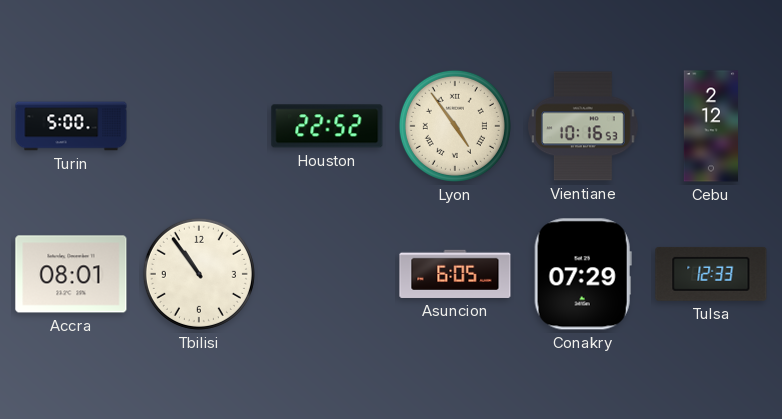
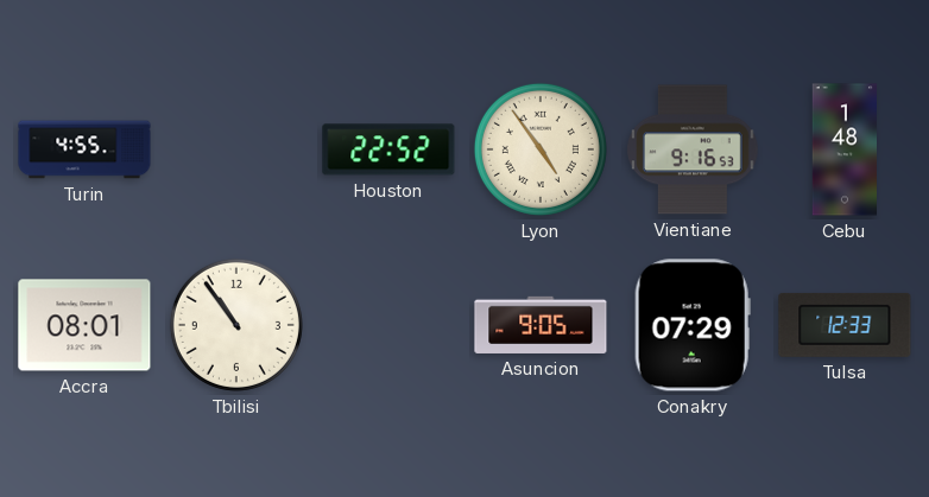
Turin: 5:00 -> 4:55 (84, 149)
Vientiane: 10:16 -> 9:16 (694, 149)
Cebu: 2:12 -> 1:48 (845, 149)
Asuncion: 6:05 -> 9:05 (541, 325)
